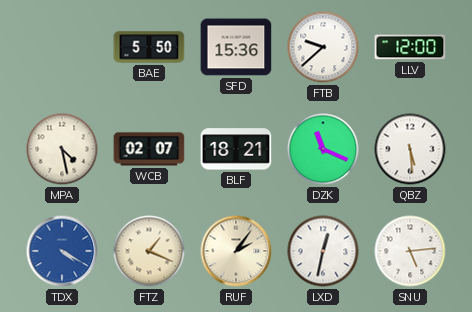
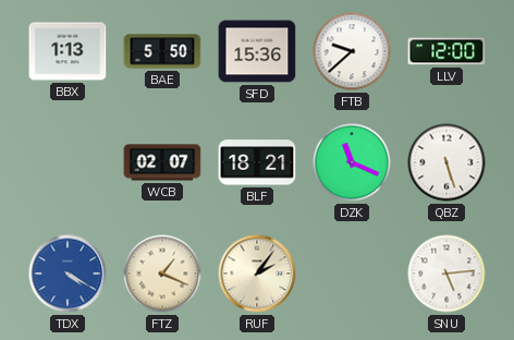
BBX: none -> 1:13 (68, 51)
MPA: 4:28 -> none (62, 149)
QBZ: 5:29 -> 5:27 (446, 162)
LXD: 12:32 -> none (323, 251)
